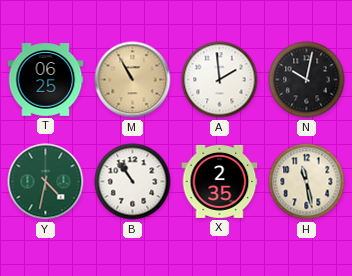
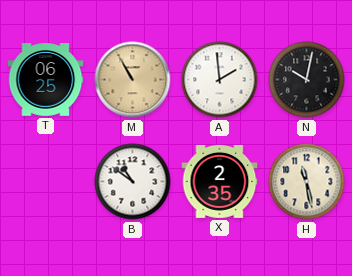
Y: 4:32 -> none (46, 182)
B: 10:54 -> 10:51 (133, 182)
